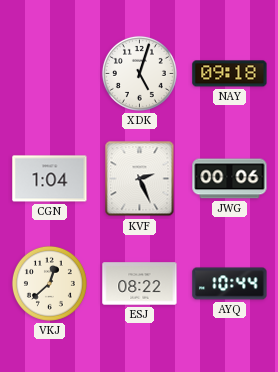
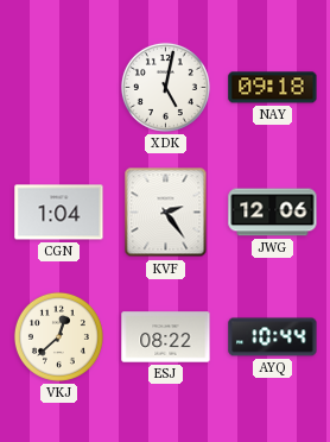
XDK: 5:03 -> 5:02 (165, 87)
KVF: 2:26 -> 2:24 (166, 213)
JWG: 00:06 -> 12:06 (273, 213)
